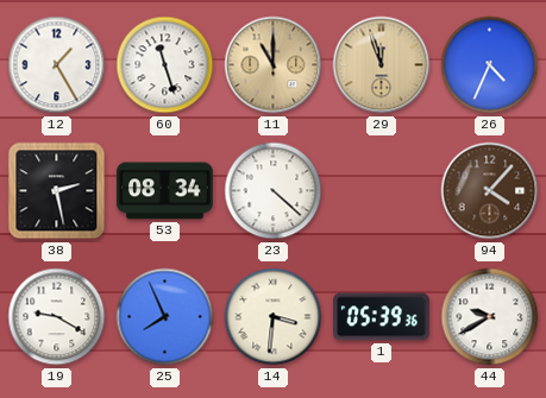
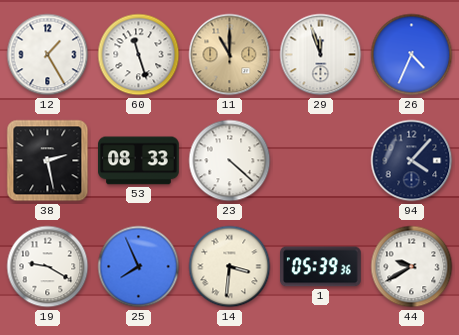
29 dial: champagne -> white (321, 55)
53: 08:34 -> 08:33 (139, 161)
94 dial: brown -> navy (412, 161)
